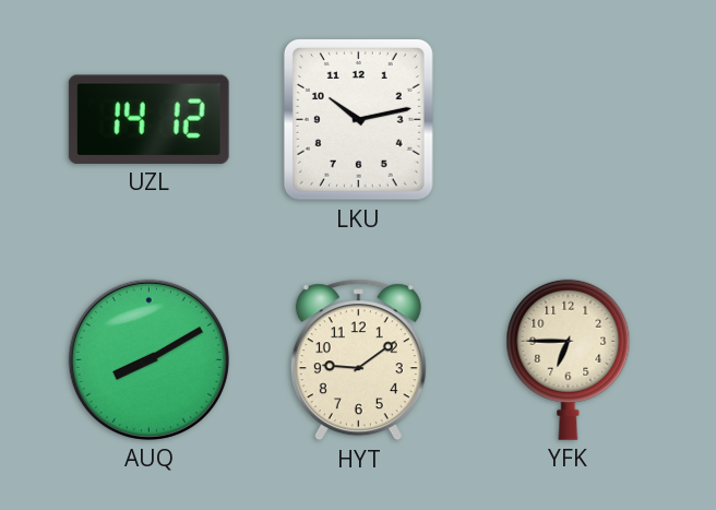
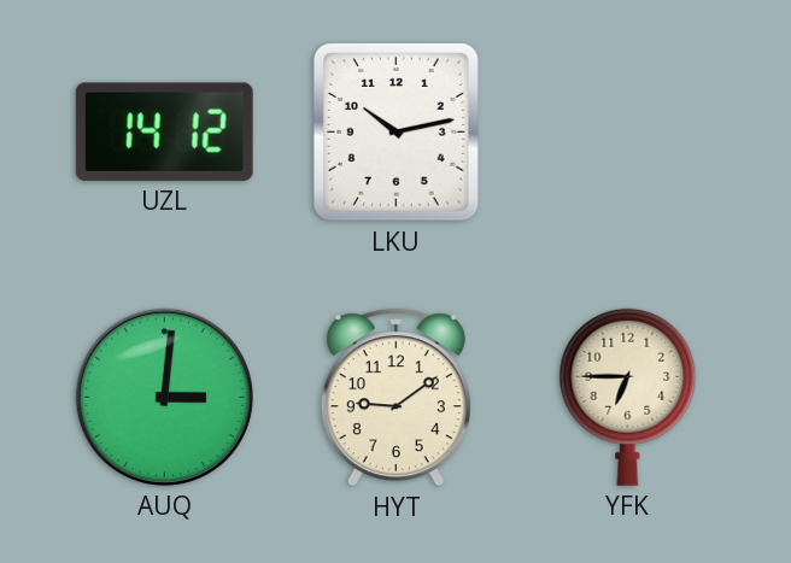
AUQ: 8:10 -> 3:01 (164, 397)
